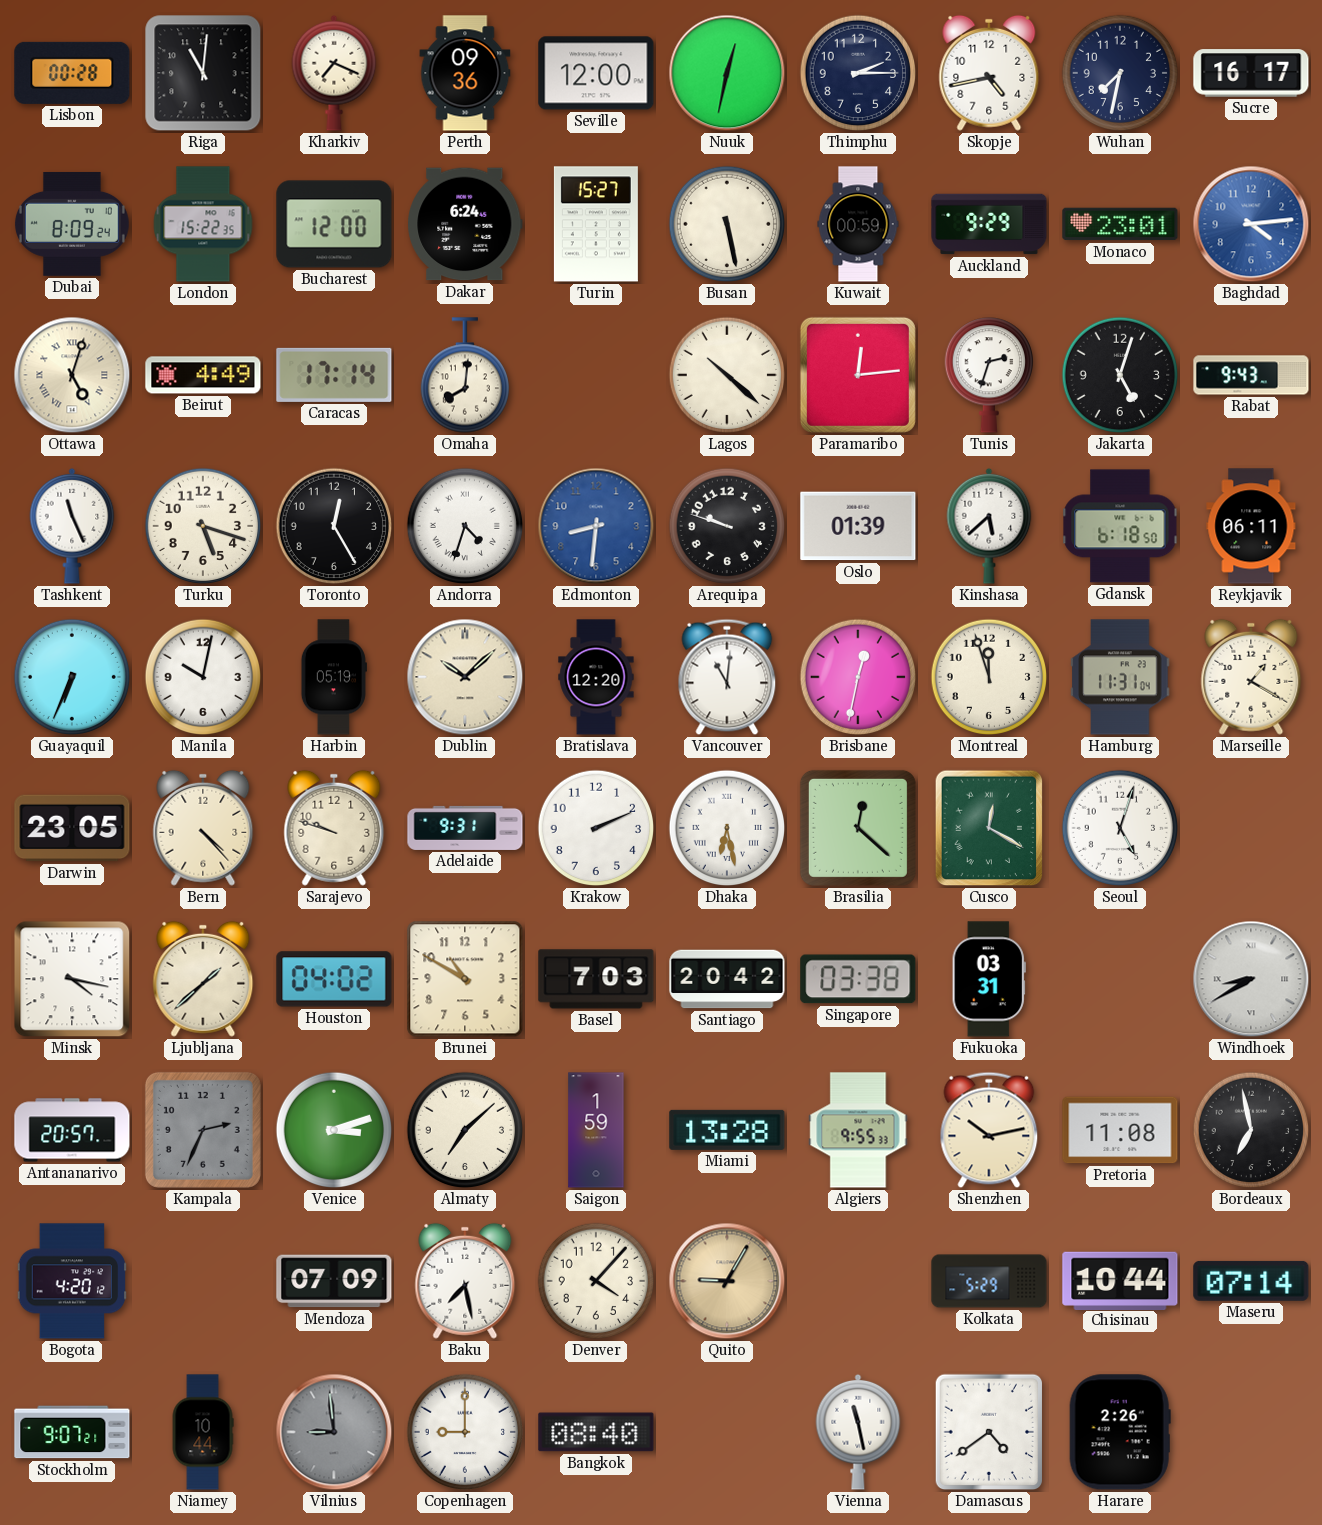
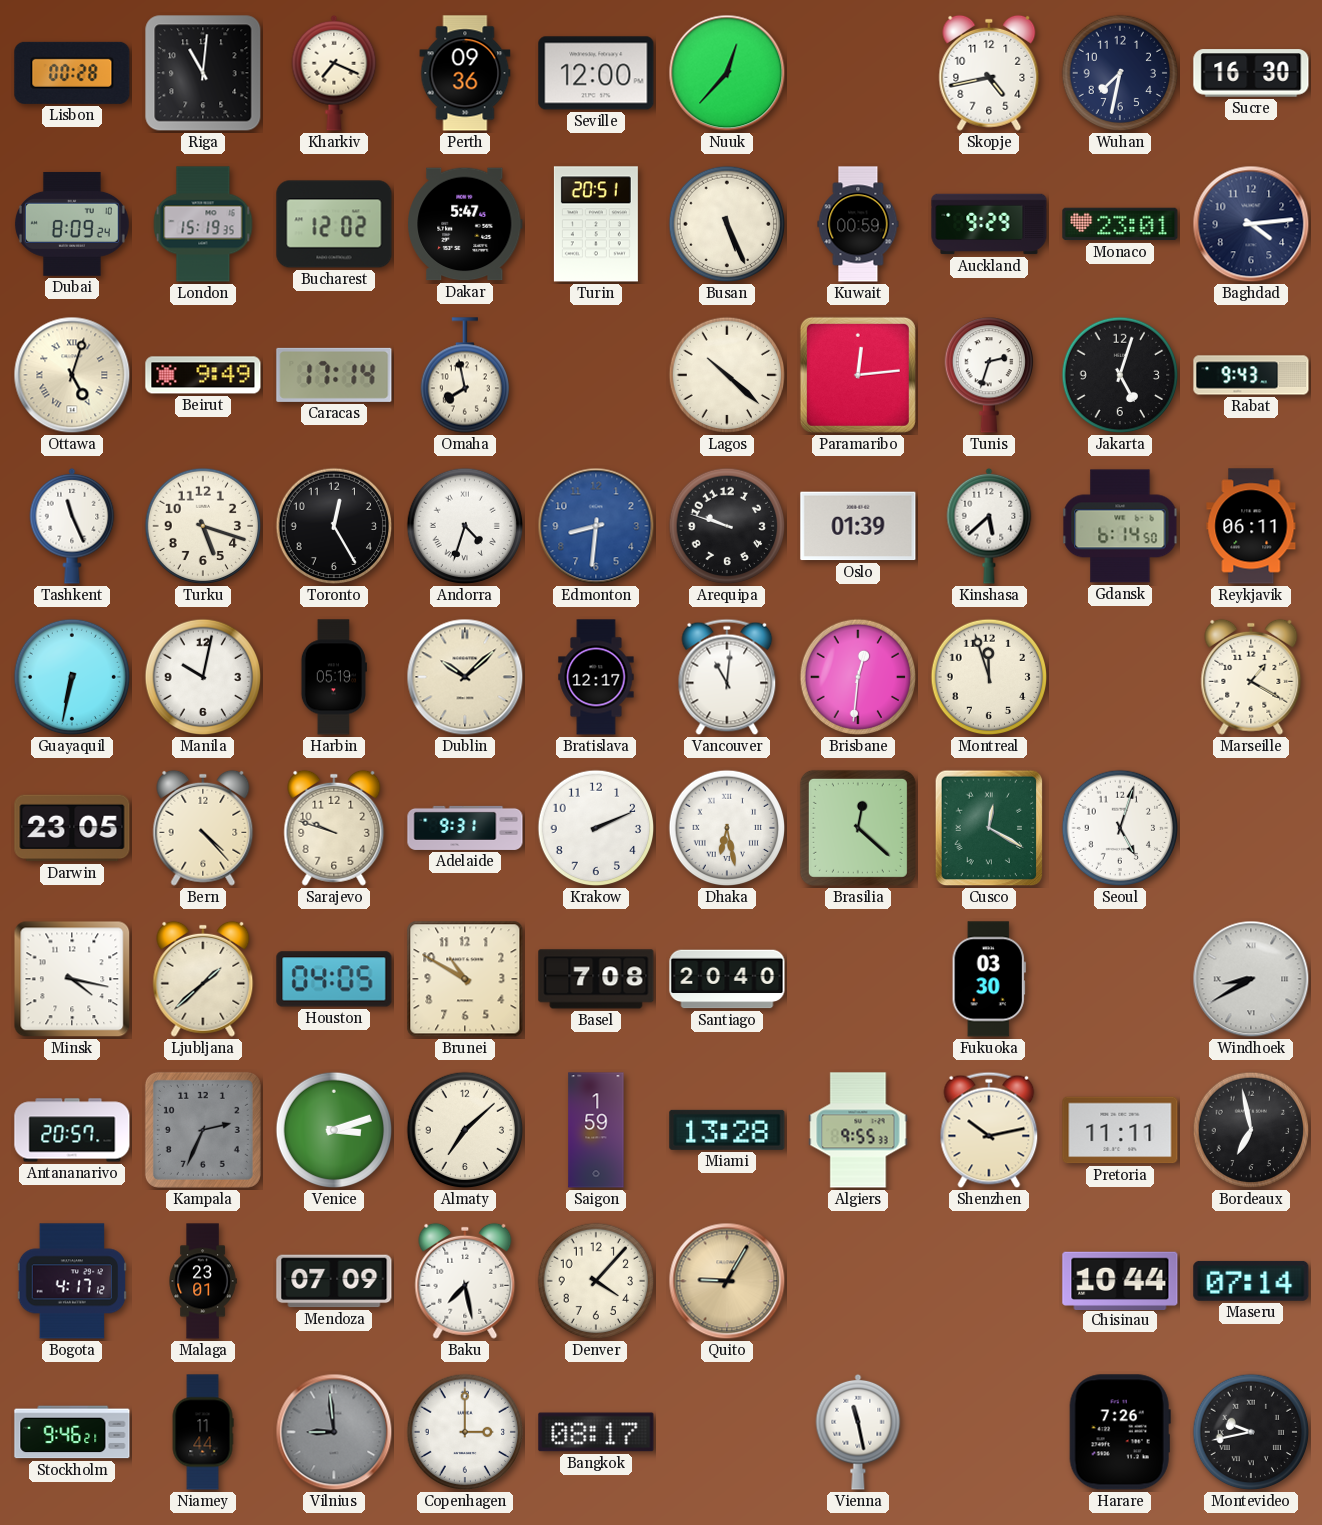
Nuuk: 12:32 -> 12:37 (727, 73)
Thimphu: 2:15 -> none (858, 73)
Sucre: 16:17 -> 16:30 (1251, 73)
London: 15:22 -> 15:19 (203, 224)
Bucharest: 12:00 -> 12:02 (334, 224)
Dakar: 6:24 -> 5:47 (465, 224)
Turin: 15:27 -> 20:51 (596, 224)
Busan: 5:28 -> 5:26 (727, 224)
Baghdad dial: blue -> navy (1251, 224)
Beirut: 4:49 -> 9:49 (203, 375)
Omaha: 8:01 -> 7:58 (464, 375)
Gdansk: 6:18 -> 6:14 (1120, 526)
Guayaquil: 6:34 -> 6:32 (72, 677)
Bratislava: 12:20 -> 12:17 (596, 677)
Brisbane: 12:32 -> 12:31 (858, 677)
Hamburg: 11:31 -> none (1120, 677)
Houston: 04:02 -> 04:05 (334, 979)
Basel: 7:03 -> 7:08 (596, 979)
Santiago: 20:42 -> 20:40 (727, 979)
Singapore: 03:38 -> none (858, 979)
Fukuoka: 03:31 -> 03:30 (989, 979)
Pretoria: 11:08 -> 11:11 (1120, 1130)
Bogota: 4:20 -> 4:17 (72, 1281)
Malaga: none -> 23:01 (203, 1281)
Kolkata: 5:29 -> none (989, 1281)
Stockholm: 9:07 -> 9:46 (72, 1432)
Niamey: 10:44 -> 11:44 (203, 1432)
Copenhagen: 9:00 -> 3:00 (465, 1432)
Bangkok: 08:40 -> 08:17 (596, 1432)
Damascus: 4:39 -> none (989, 1432)
Harare: 2:26 -> 7:26 (1120, 1432)
Montevideo: none -> 9:43 (1251, 1432)
